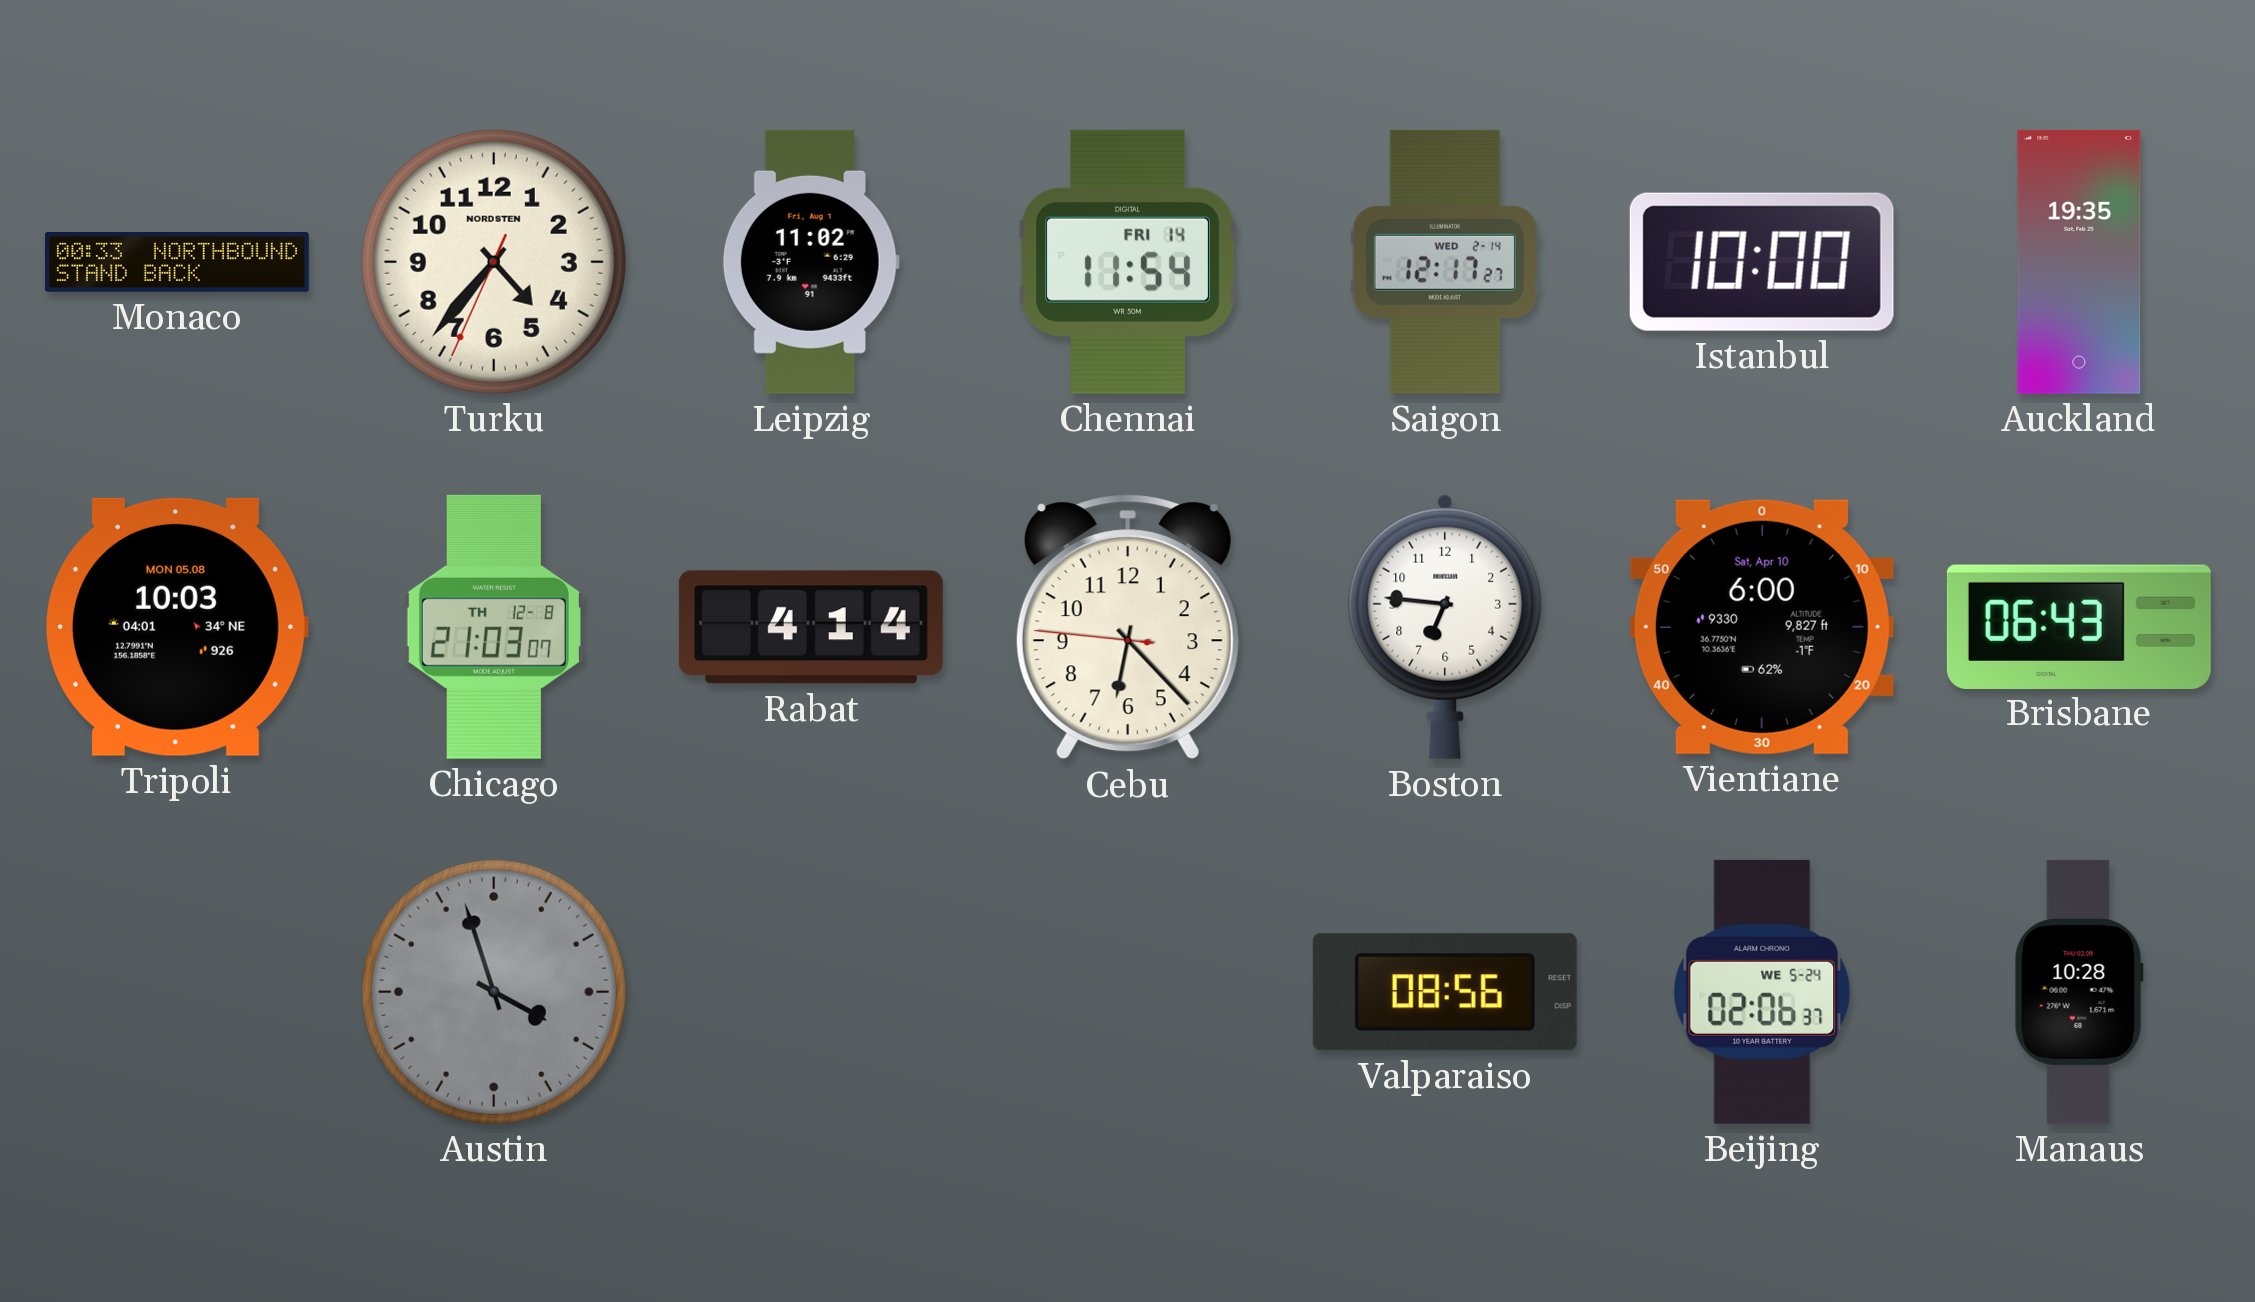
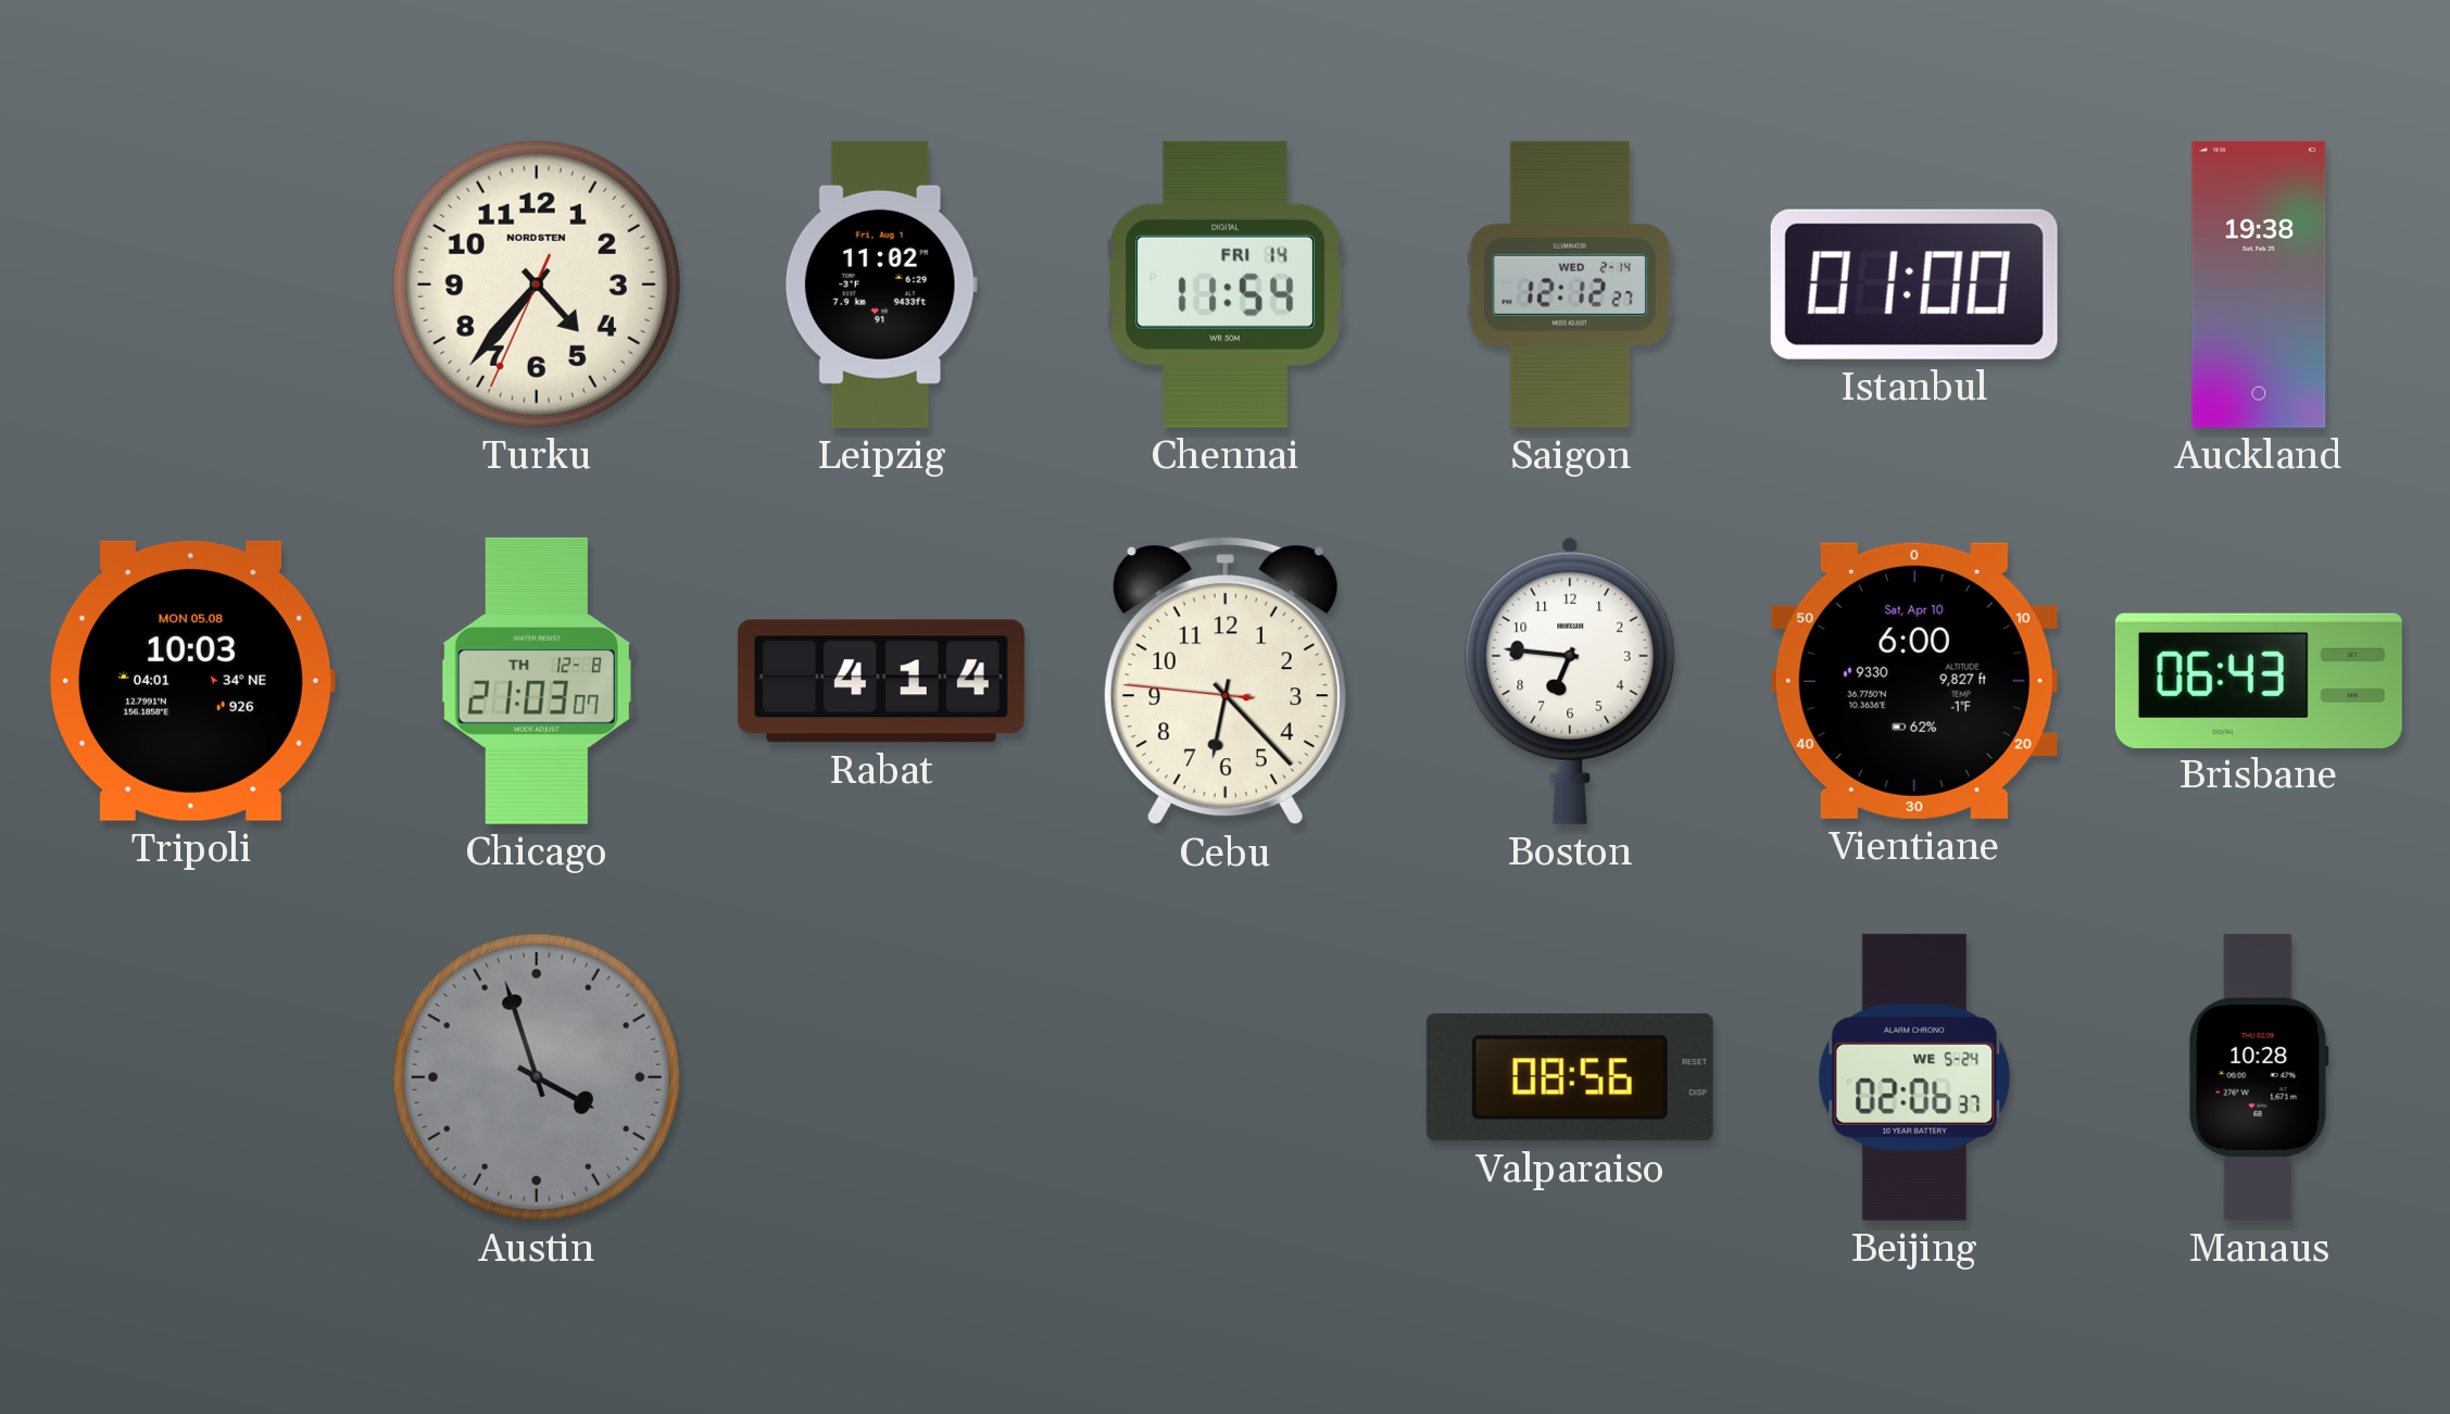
Monaco: 00:33 -> none (177, 263)
Saigon: 12:17 -> 12:12 (1570, 285)
Istanbul: 10:00 -> 01:00 (1914, 285)
Auckland: 19:35 -> 19:38 (2259, 285)
